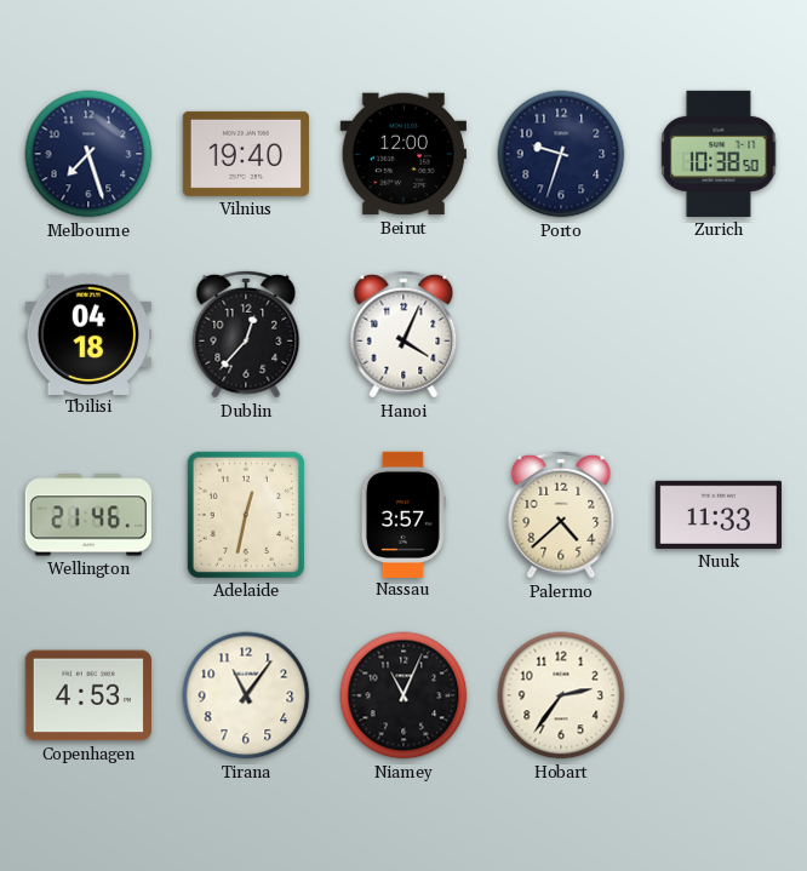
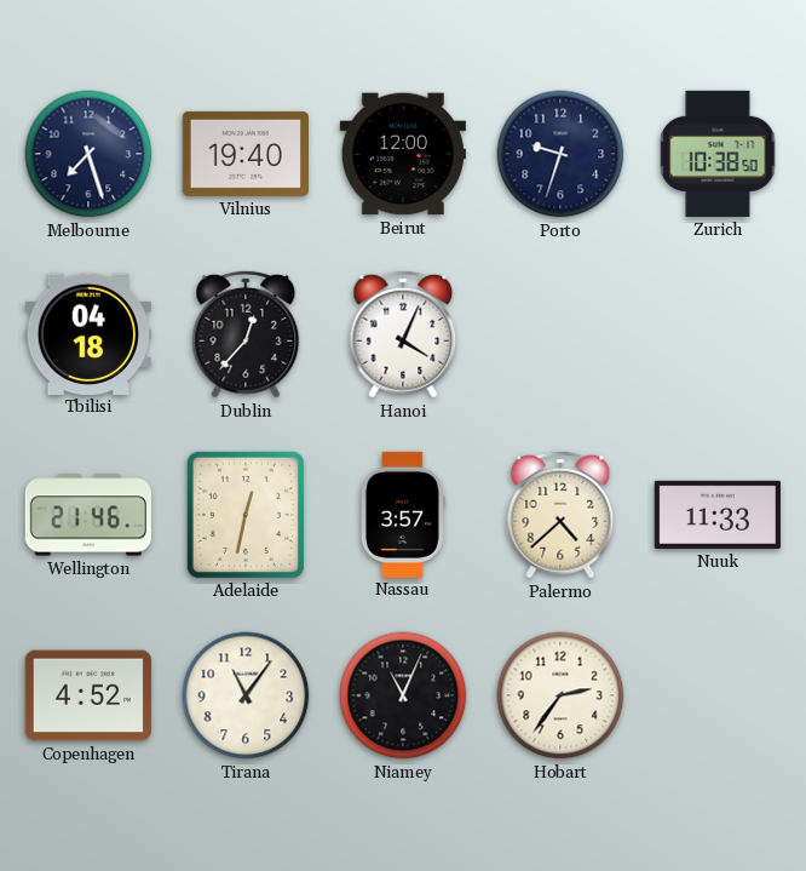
Copenhagen: 4:53 -> 4:52 (88, 695)
